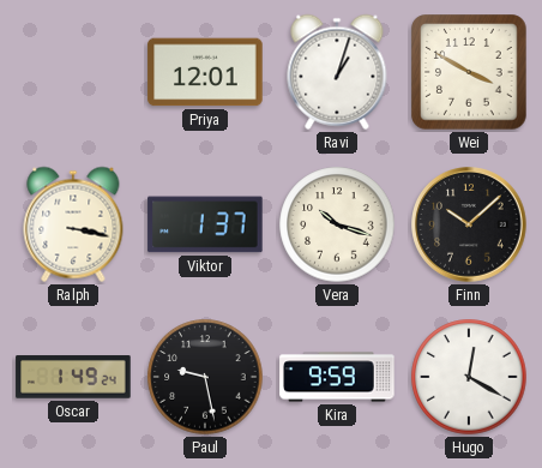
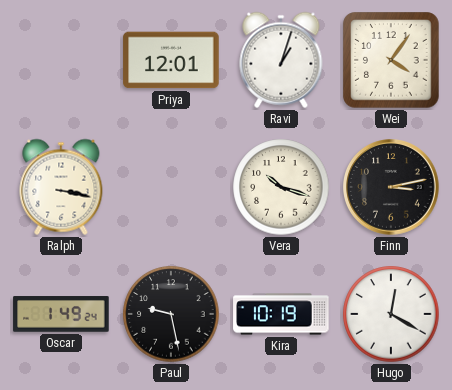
Wei: 3:50 -> 4:06 (391, 60)
Viktor: 1:37 -> none (205, 224)
Finn: 10:08 -> 3:13 (391, 187)
Kira: 9:59 -> 10:19 (281, 314)
